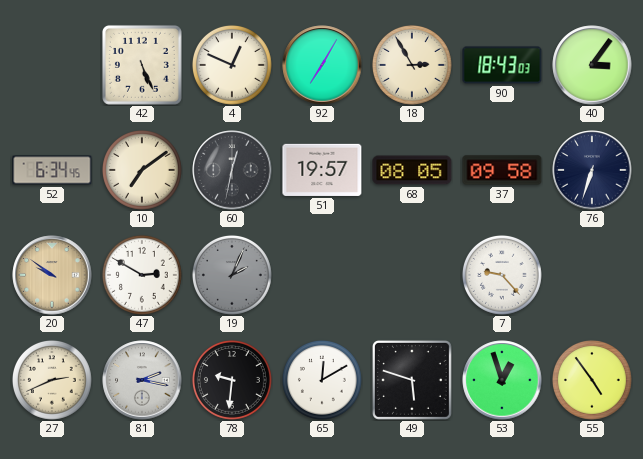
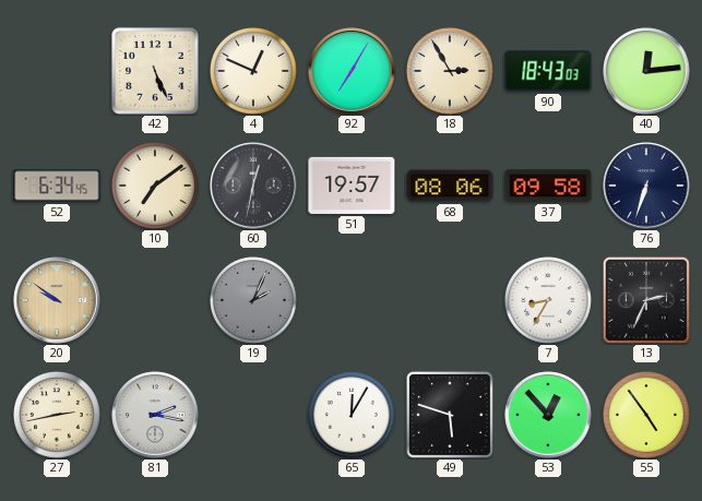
40: 3:06 -> 12:14 (646, 71)
68: 08:05 -> 08:06 (450, 186)
47: 2:50 -> none (142, 275)
7: 9:23 -> 8:35 (548, 300)
13: none -> 2:34 (646, 300)
27: 2:41 -> 2:43 (57, 415)
78: 9:31 -> none (232, 380)
65: 12:10 -> 12:05 (352, 415)
53: 12:57 -> 12:53 (548, 415)
